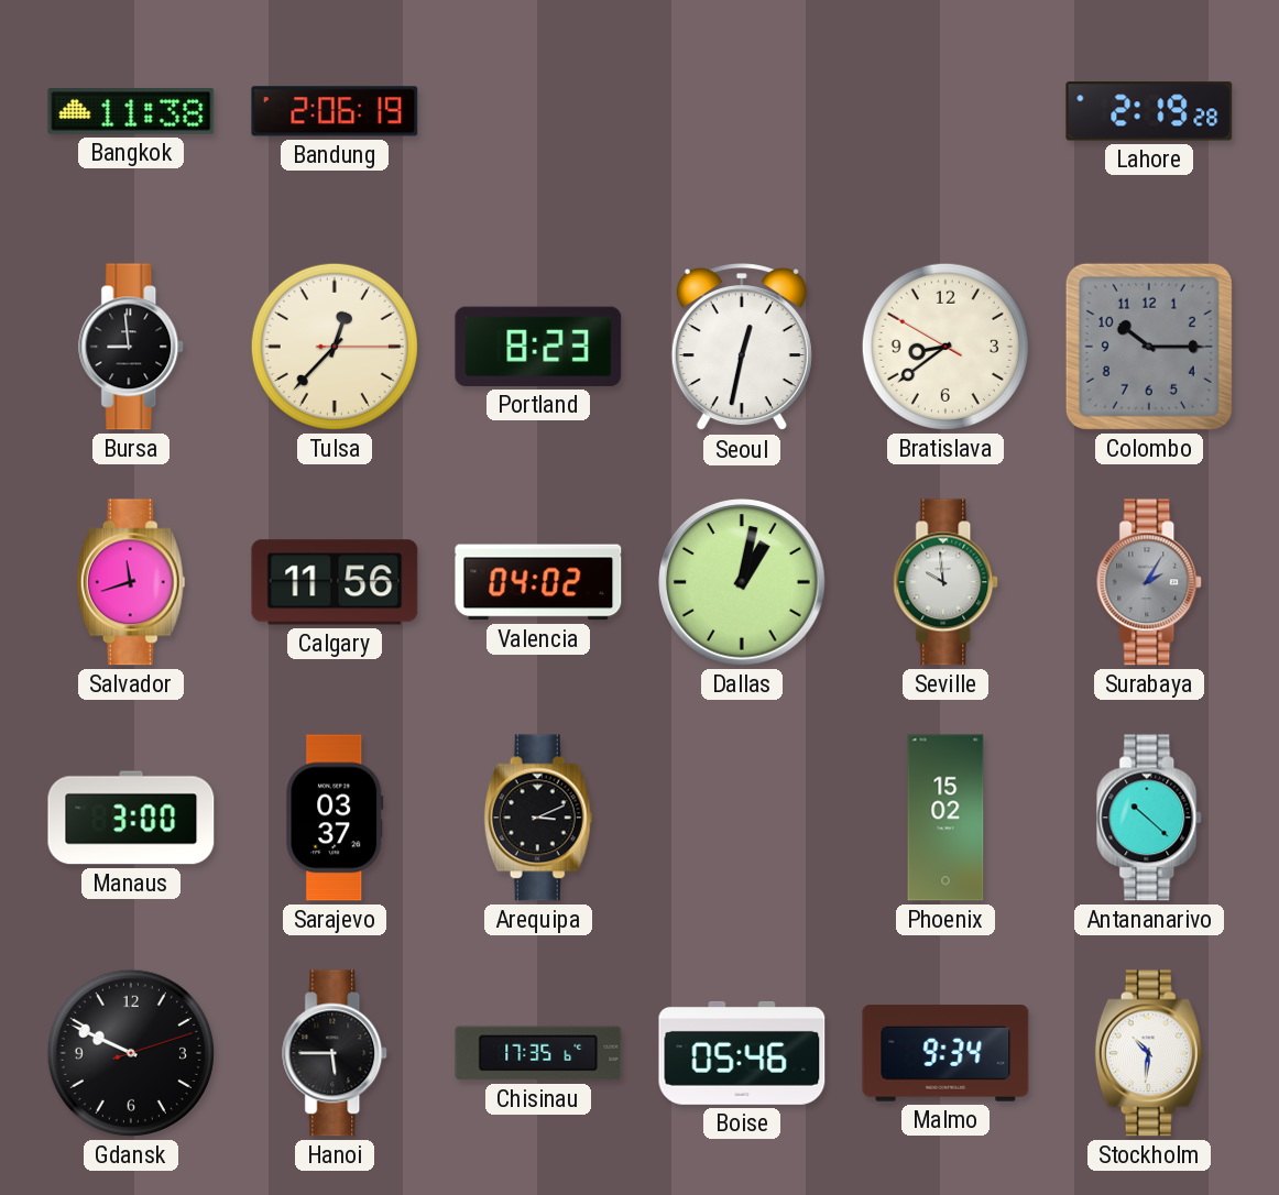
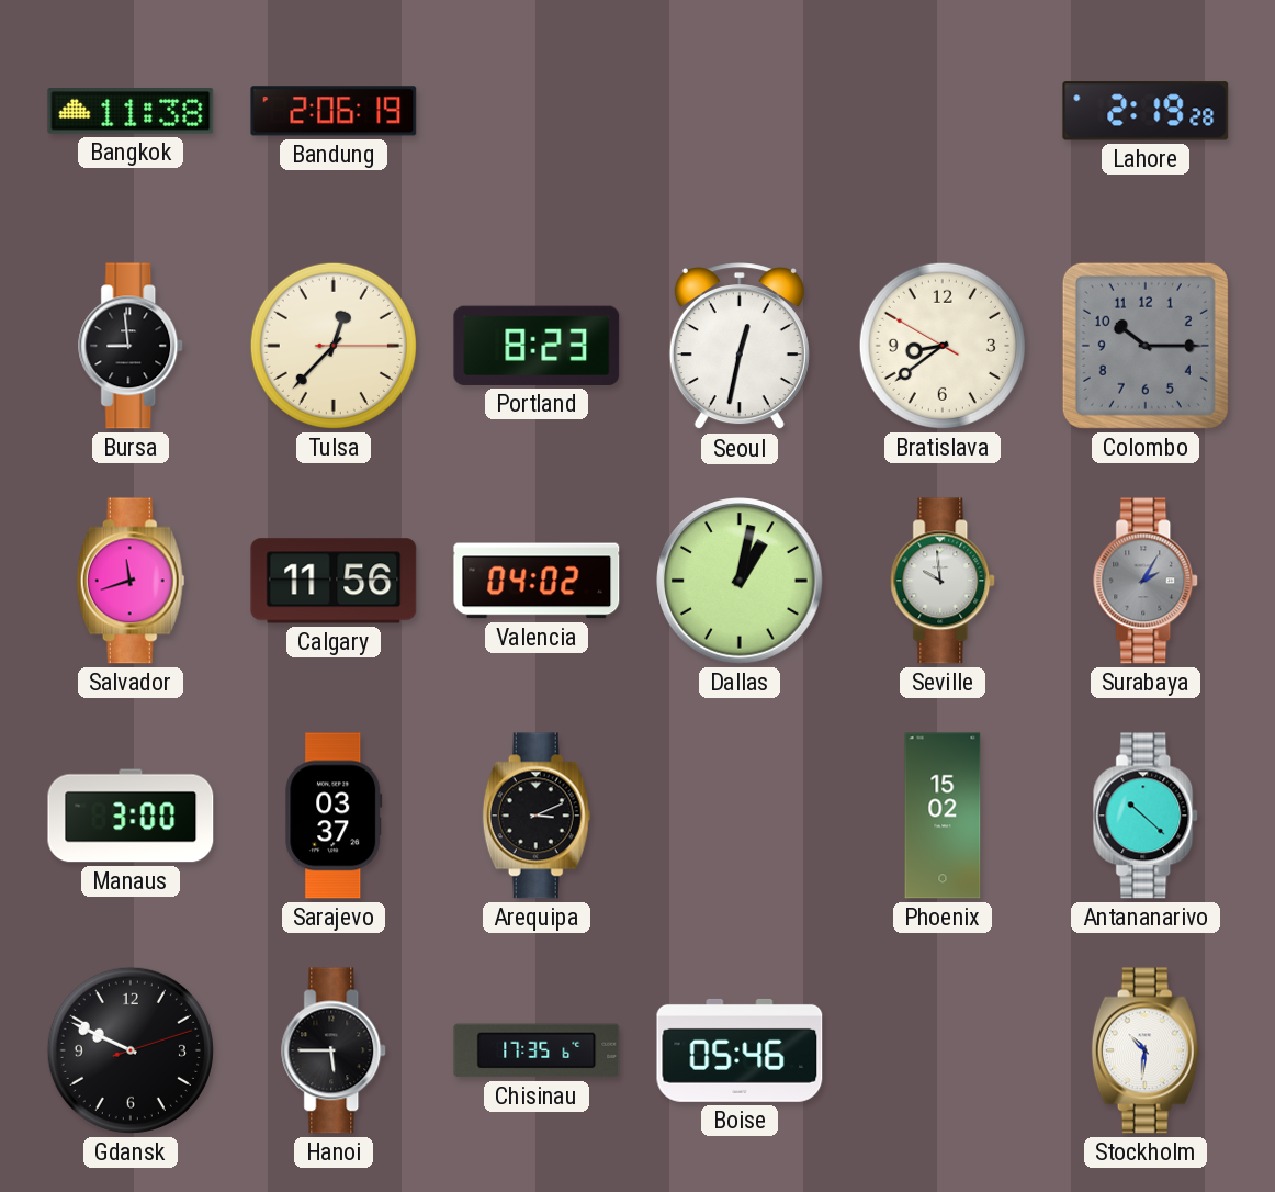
Malmo: 9:34 -> none (945, 1053)
